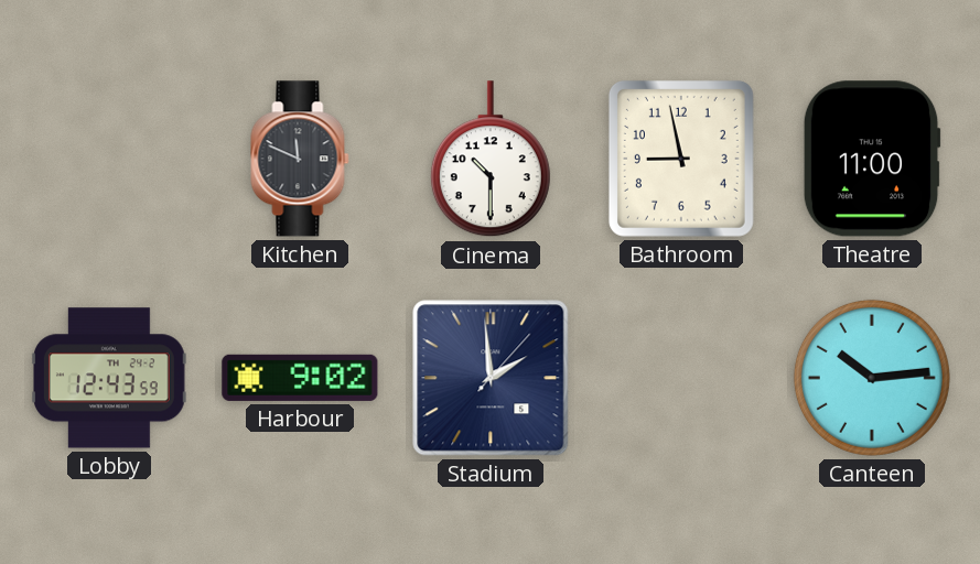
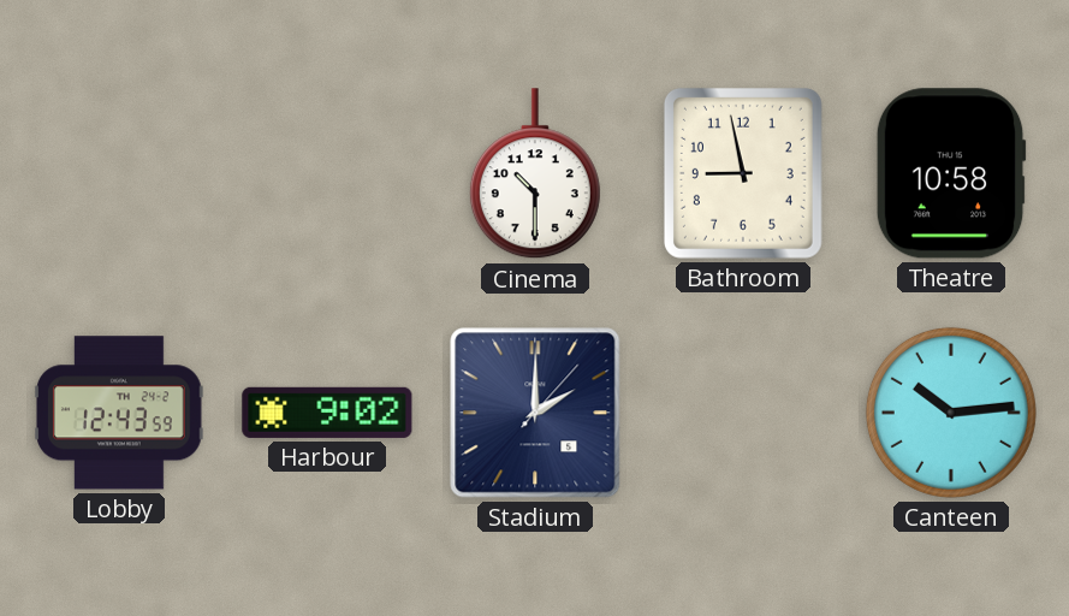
Kitchen: 11:49 -> none (300, 159)
Theatre: 11:00 -> 10:58 (951, 173)
Stadium: 1:59 -> 2:00 (535, 413)
